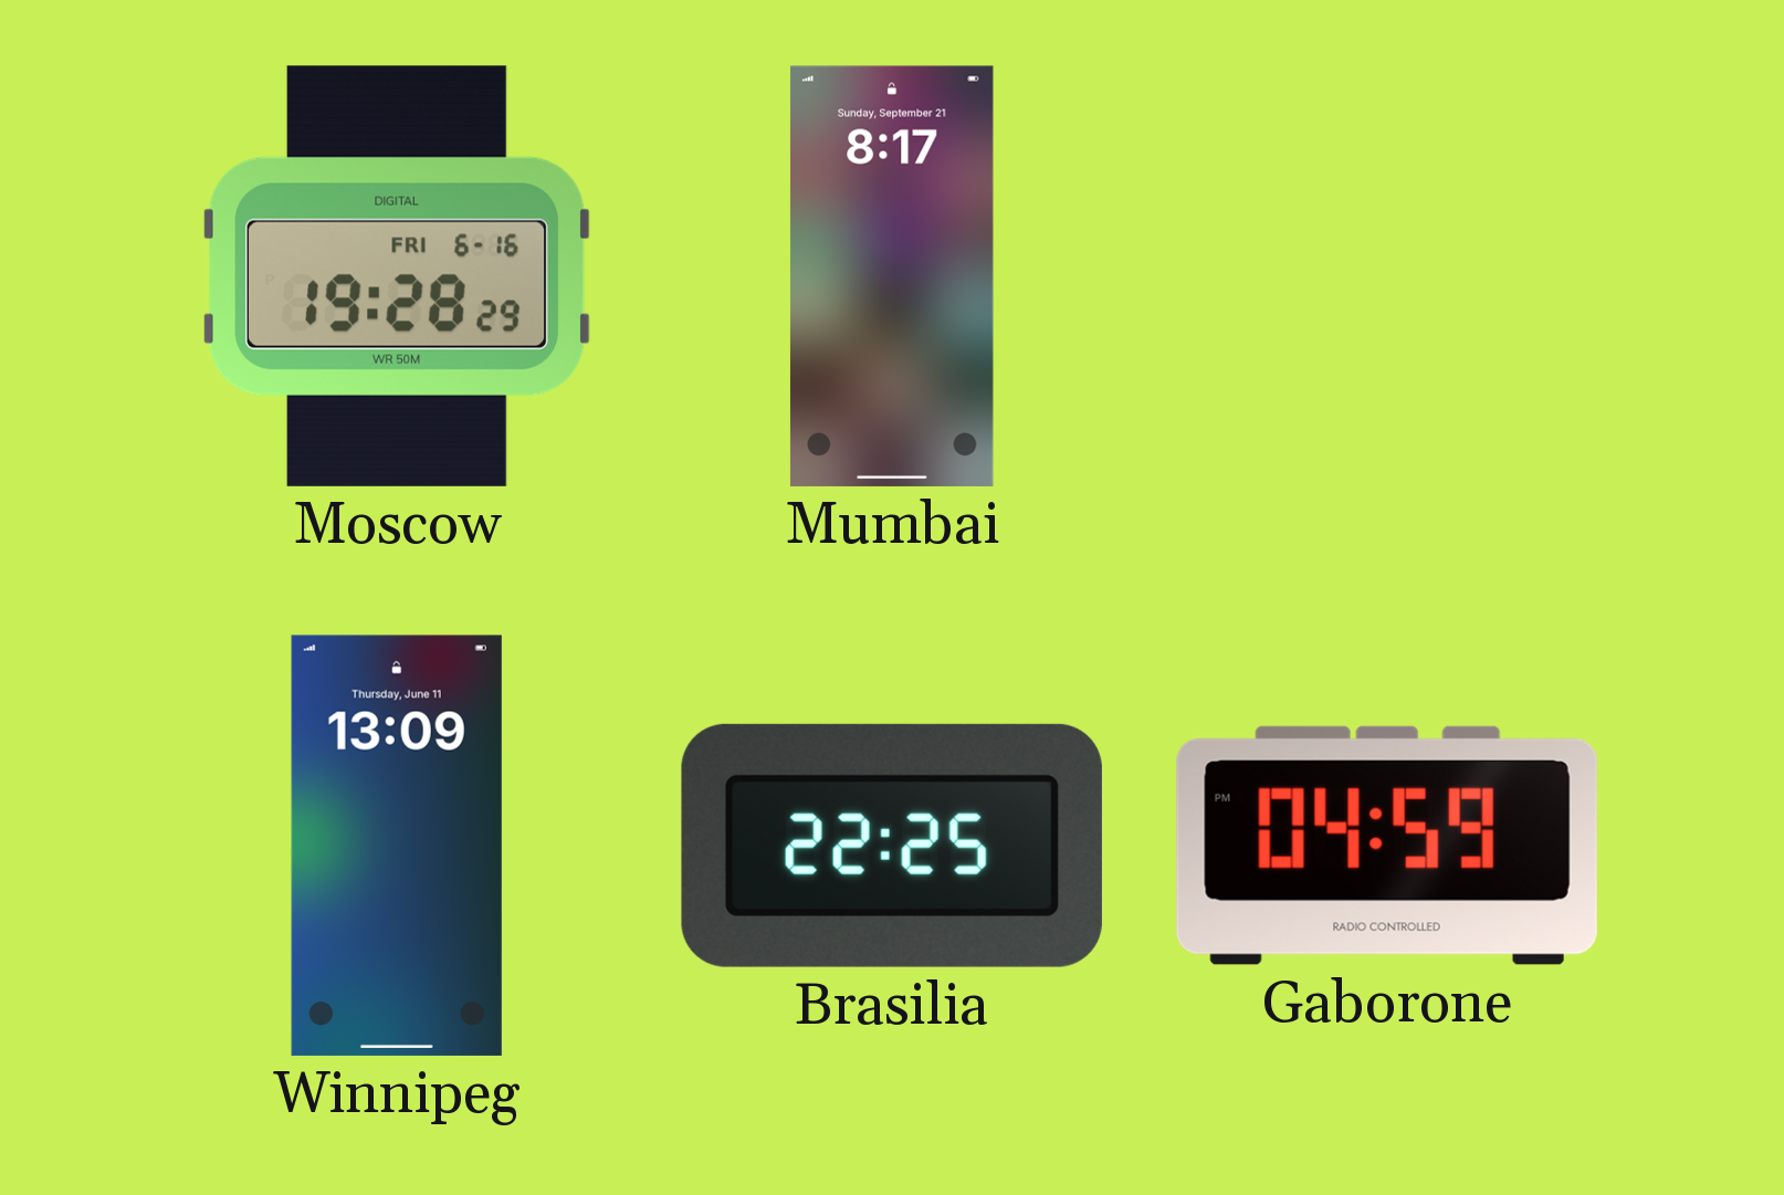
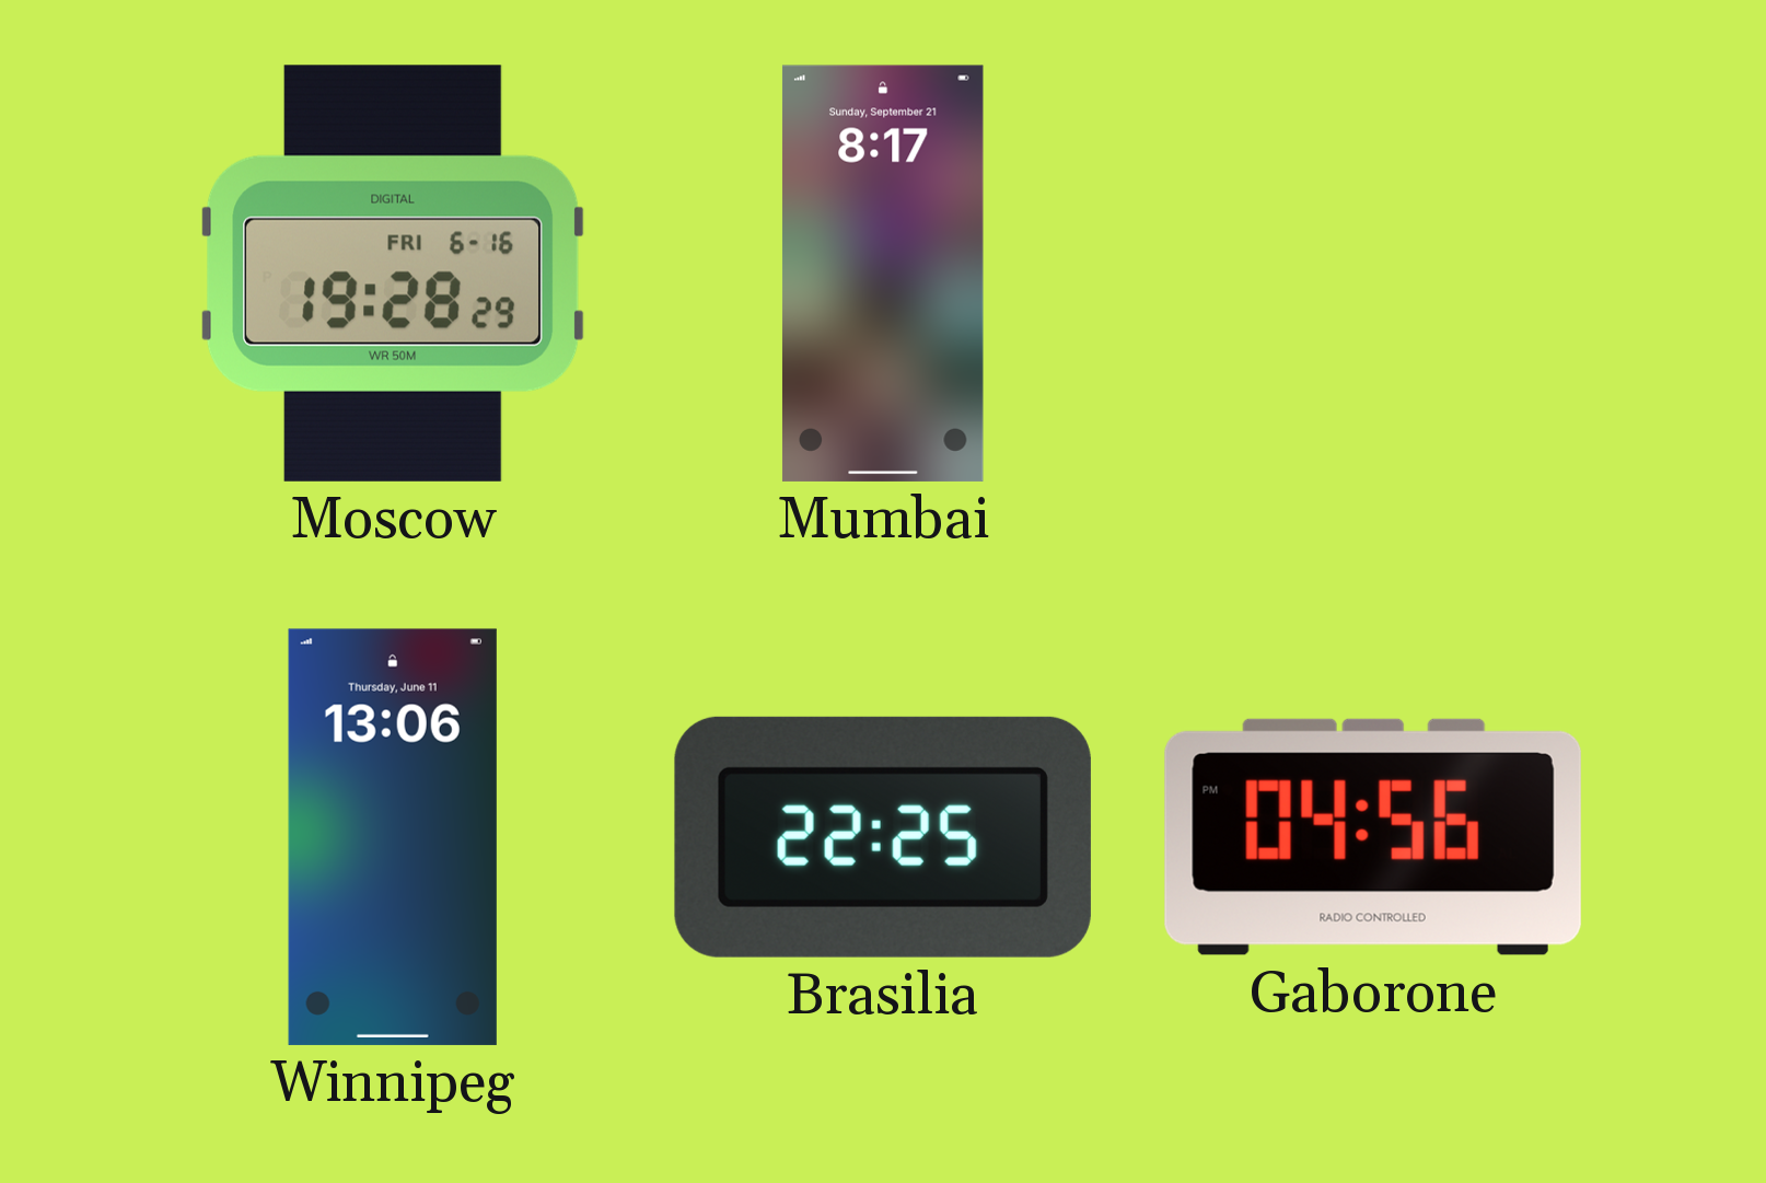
Winnipeg: 13:09 -> 13:06 (393, 837)
Gaborone: 04:59 -> 04:56 (1373, 837)
